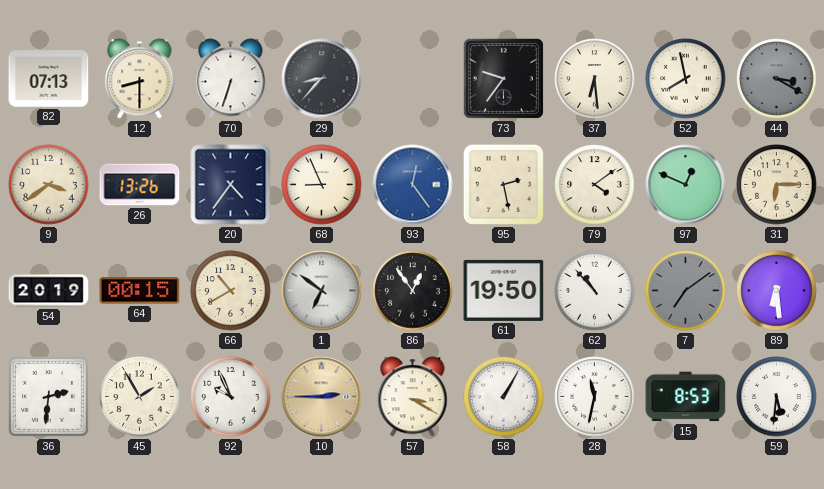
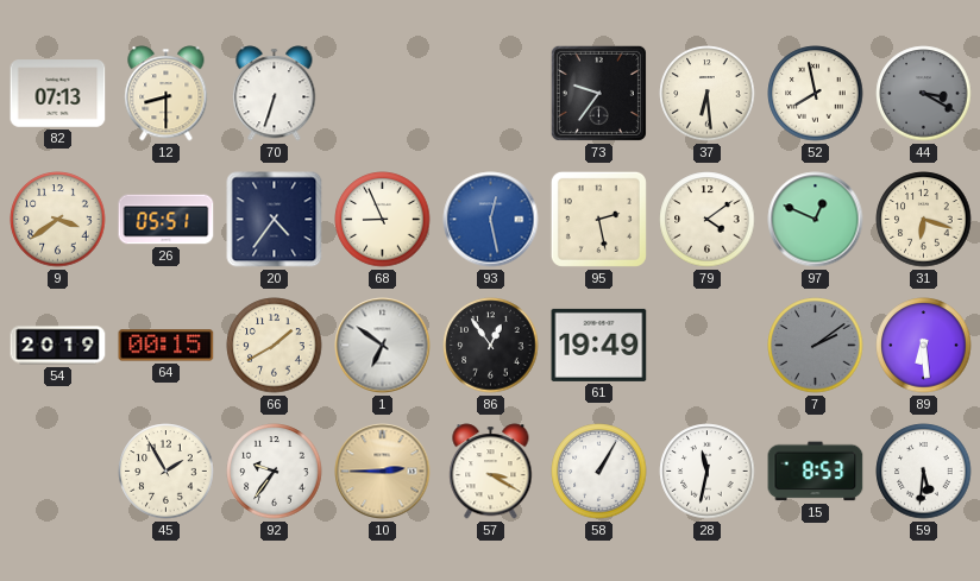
29: 8:37 -> none (322, 79)
26: 13:26 -> 05:51 (167, 220)
93: 12:24 -> 12:28 (491, 220)
31: 6:15 -> 6:18 (924, 220)
66: 10:40 -> 1:40 (275, 346)
61: 19:50 -> 19:49 (599, 345)
62: 10:53 -> none (595, 291)
7: 7:09 -> 2:09 (816, 346)
36: 2:31 -> none (49, 397)
92: 9:56 -> 9:36 (275, 472)
